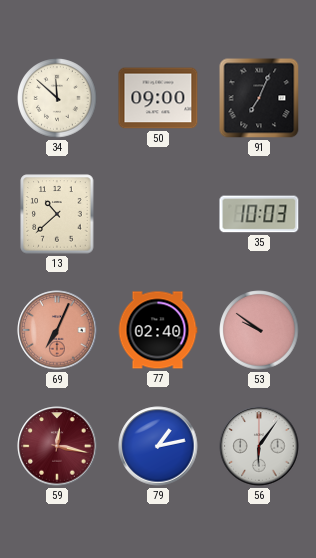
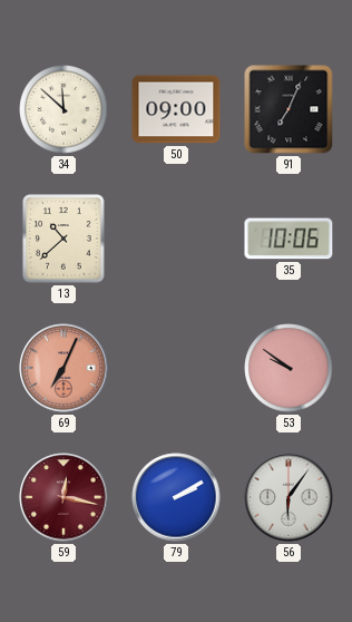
35: 10:03 -> 10:06 (289, 239)
77: 02:40 -> none (158, 330)
79: 1:13 -> 2:10 (176, 497)
